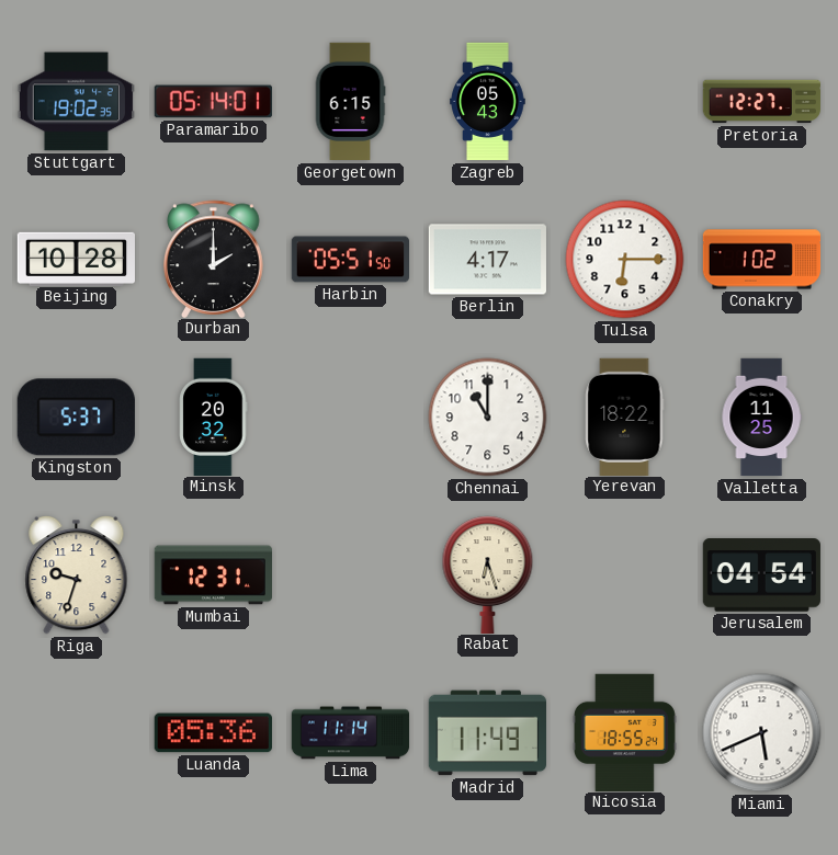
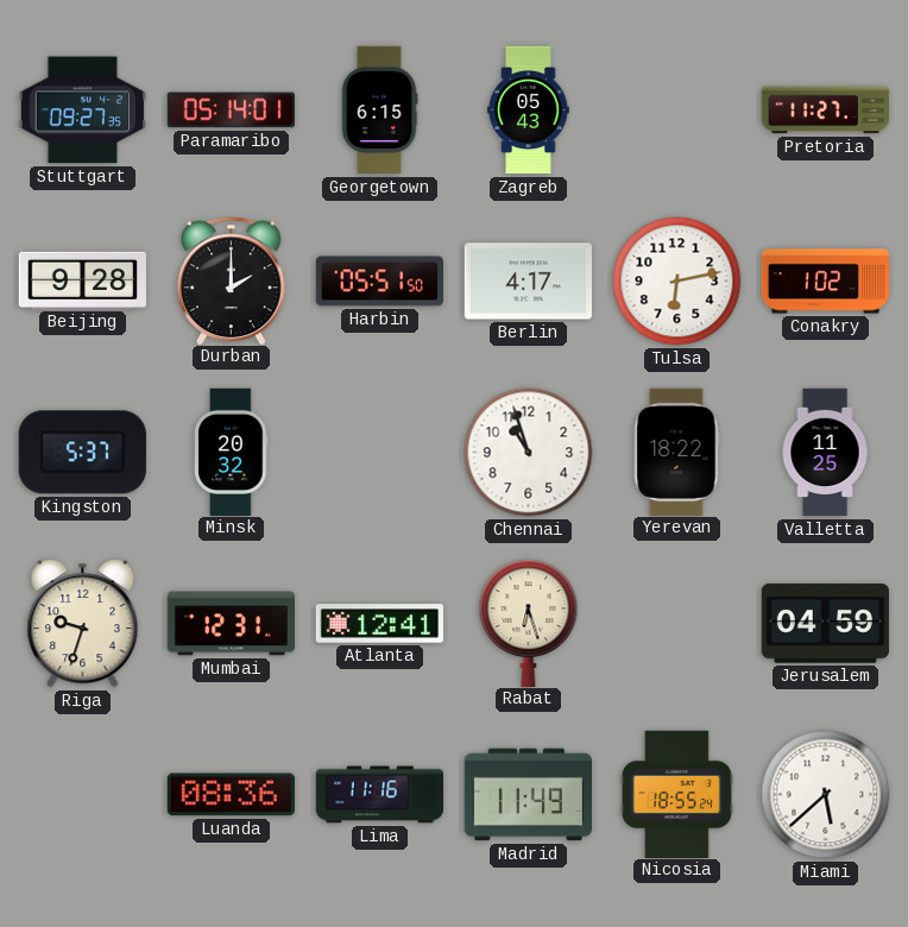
Stuttgart: 19:02 -> 09:27 (82, 111)
Pretoria: 12:27 -> 11:27 (825, 111)
Beijing: 10:28 -> 9:28 (82, 280)
Tulsa: 6:15 -> 6:13 (677, 282)
Chennai: 11:00 -> 10:57 (529, 453)
Atlanta: none -> 12:41 (379, 624)
Jerusalem: 04:54 -> 04:59 (825, 624)
Luanda: 05:36 -> 08:36 (231, 795)
Lima: 11:14 -> 11:16 (380, 795)
Miami: 5:41 -> 5:38 (826, 795)
